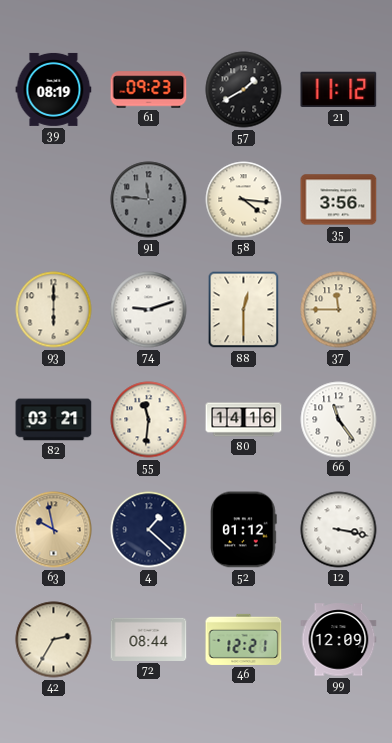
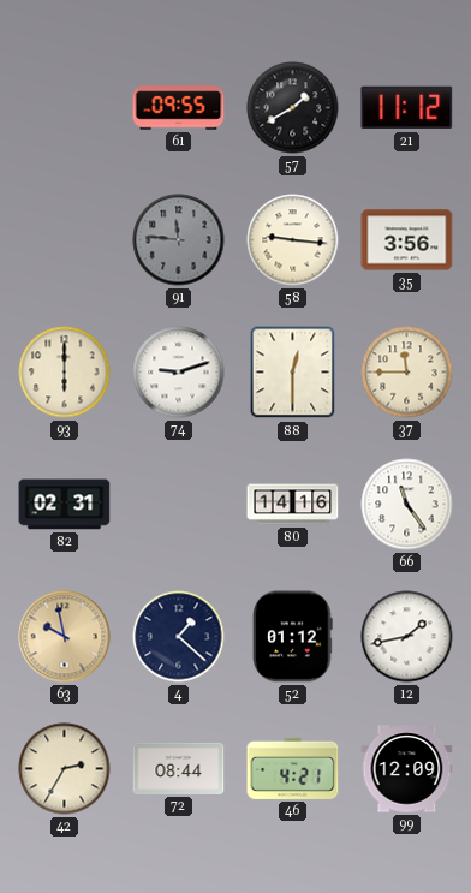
39: 08:19 -> none (54, 89)
61: 09:23 -> 09:55 (179, 108)
58: 4:16 -> 9:16 (293, 240)
82: 03:21 -> 02:31 (65, 505)
55: 11:31 -> none (149, 420)
12: 3:17 -> 1:43 (407, 637)
46: 12:21 -> 4:21 (293, 768)
